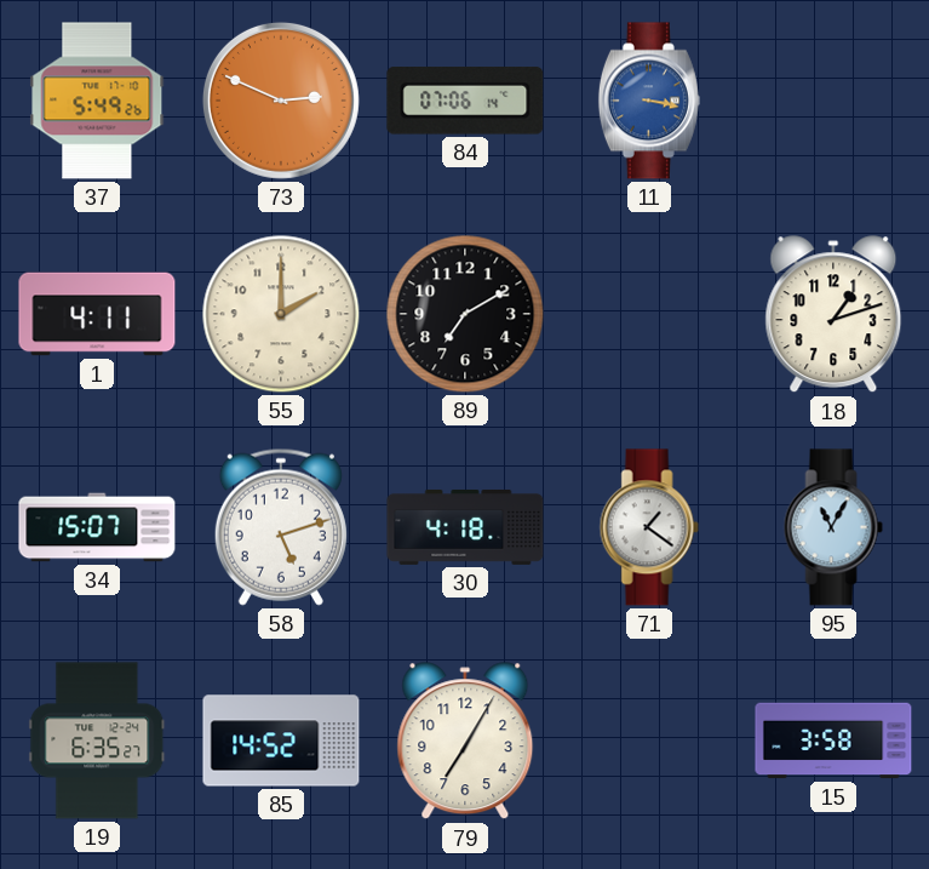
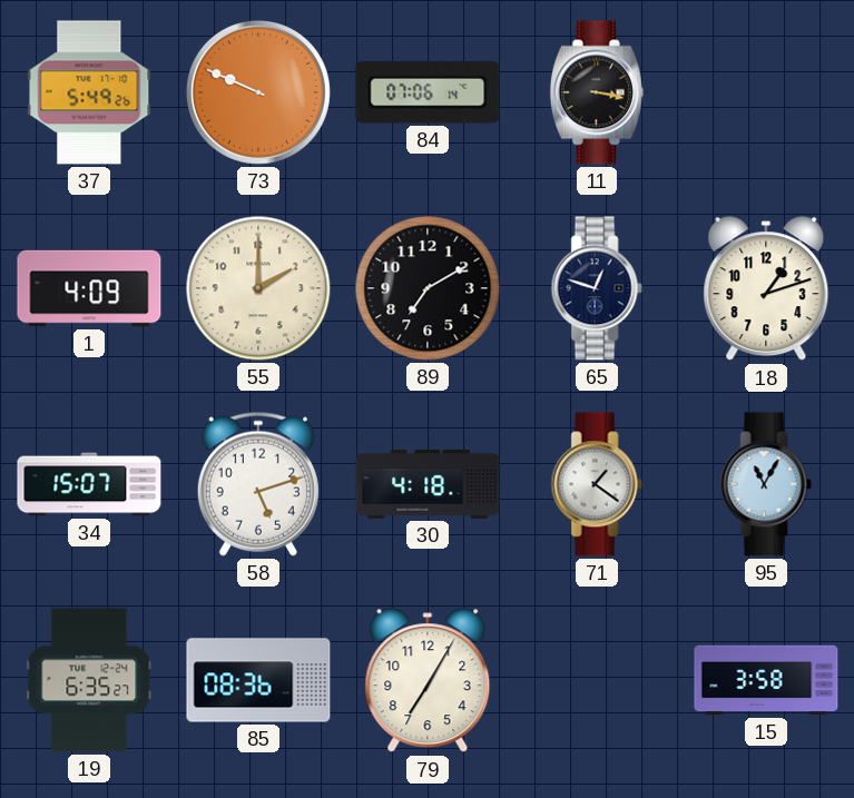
73: 2:49 -> 9:49 (258, 92)
11 dial: blue -> black (597, 92)
1: 4:11 -> 4:09 (89, 288)
65: none -> 12:48 (597, 288)
85: 14:52 -> 08:36 (258, 680)
